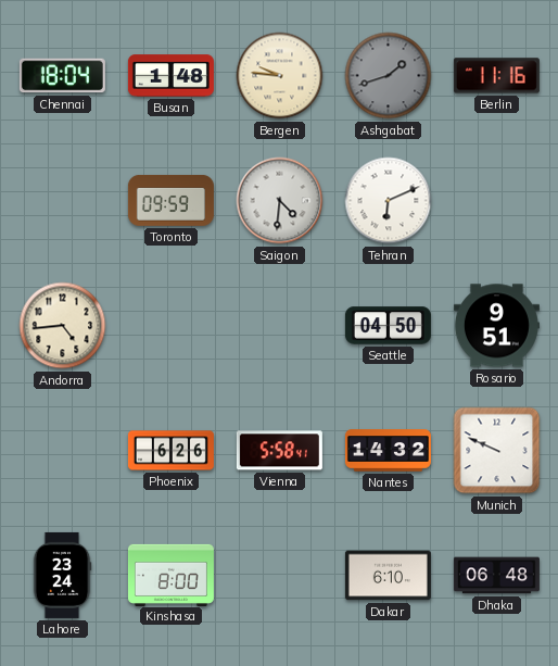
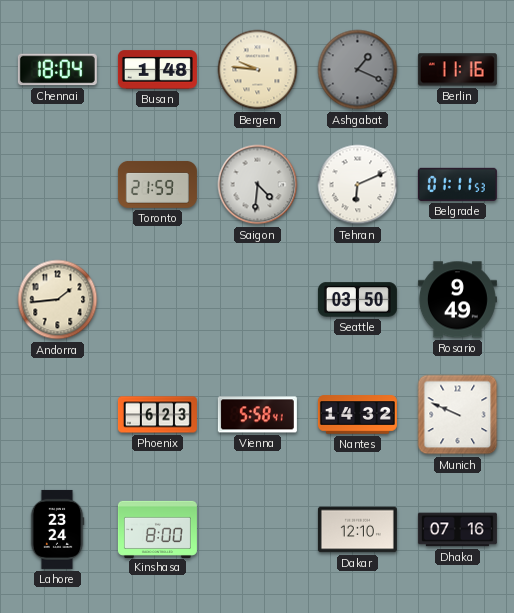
Ashgabat: 1:42 -> 1:19 (358, 70)
Toronto: 09:59 -> 21:59 (157, 184)
Belgrade: none -> 01:11 (457, 184)
Andorra: 4:44 -> 1:44 (58, 300)
Seattle: 04:50 -> 03:50 (357, 300)
Rosario: 9:51 -> 9:49 (457, 300)
Phoenix: 6:26 -> 6:23 (157, 415)
Dakar: 6:10 -> 12:10 (357, 530)
Dhaka: 06:48 -> 07:16 (457, 530)
